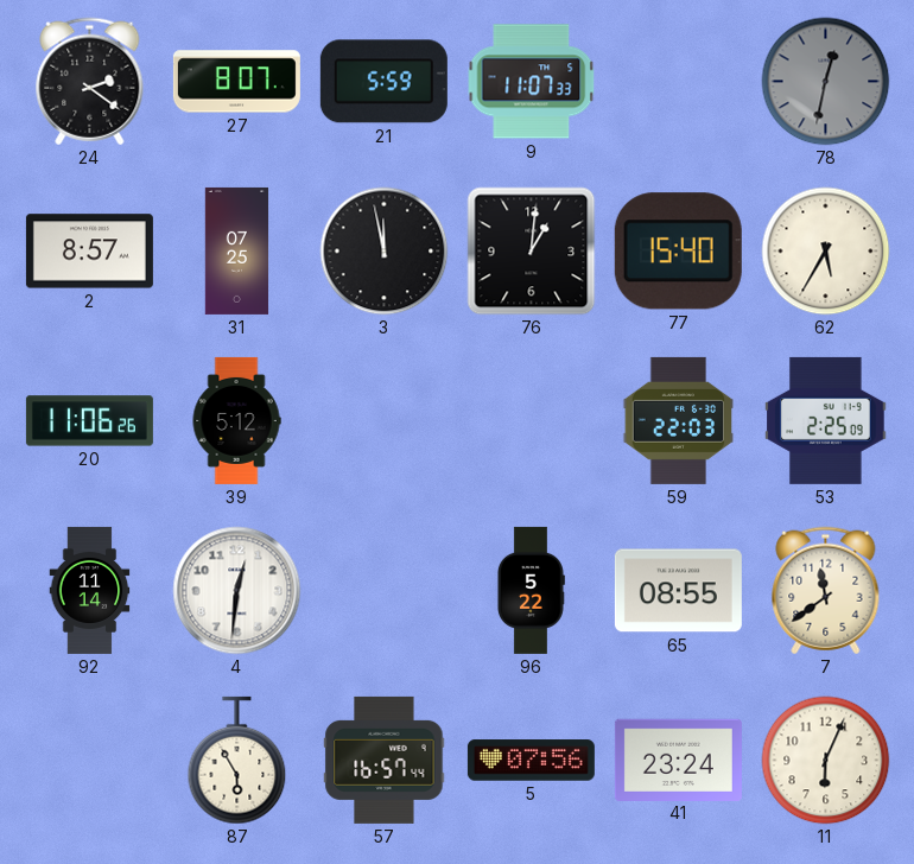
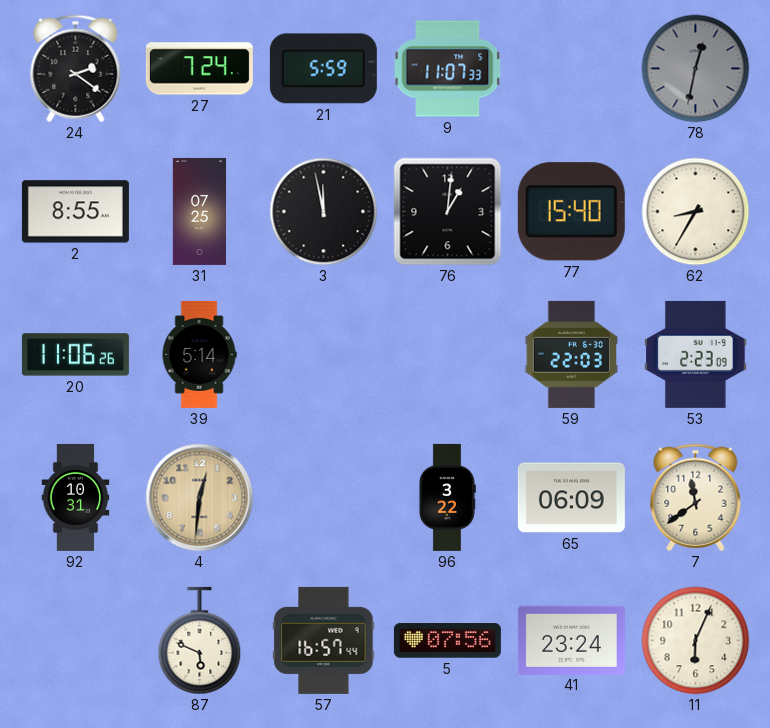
27: 8:07 -> 7:24 (199, 69)
2: 8:57 -> 8:55 (75, 212)
62: 5:35 -> 8:35 (696, 212)
39: 5:12 -> 5:14 (199, 354)
53: 2:25 -> 2:23 (696, 354)
92: 11:14 -> 10:31 (76, 497)
4 dial: white -> champagne (200, 498)
96: 5:22 -> 3:22 (447, 497)
65: 08:55 -> 06:09 (571, 498)
87: 5:55 -> 5:49 (200, 641)
